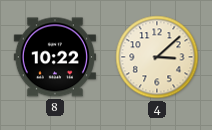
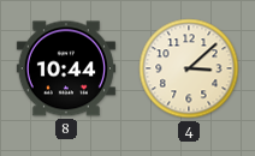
8: 10:22 -> 10:44 (66, 68)
